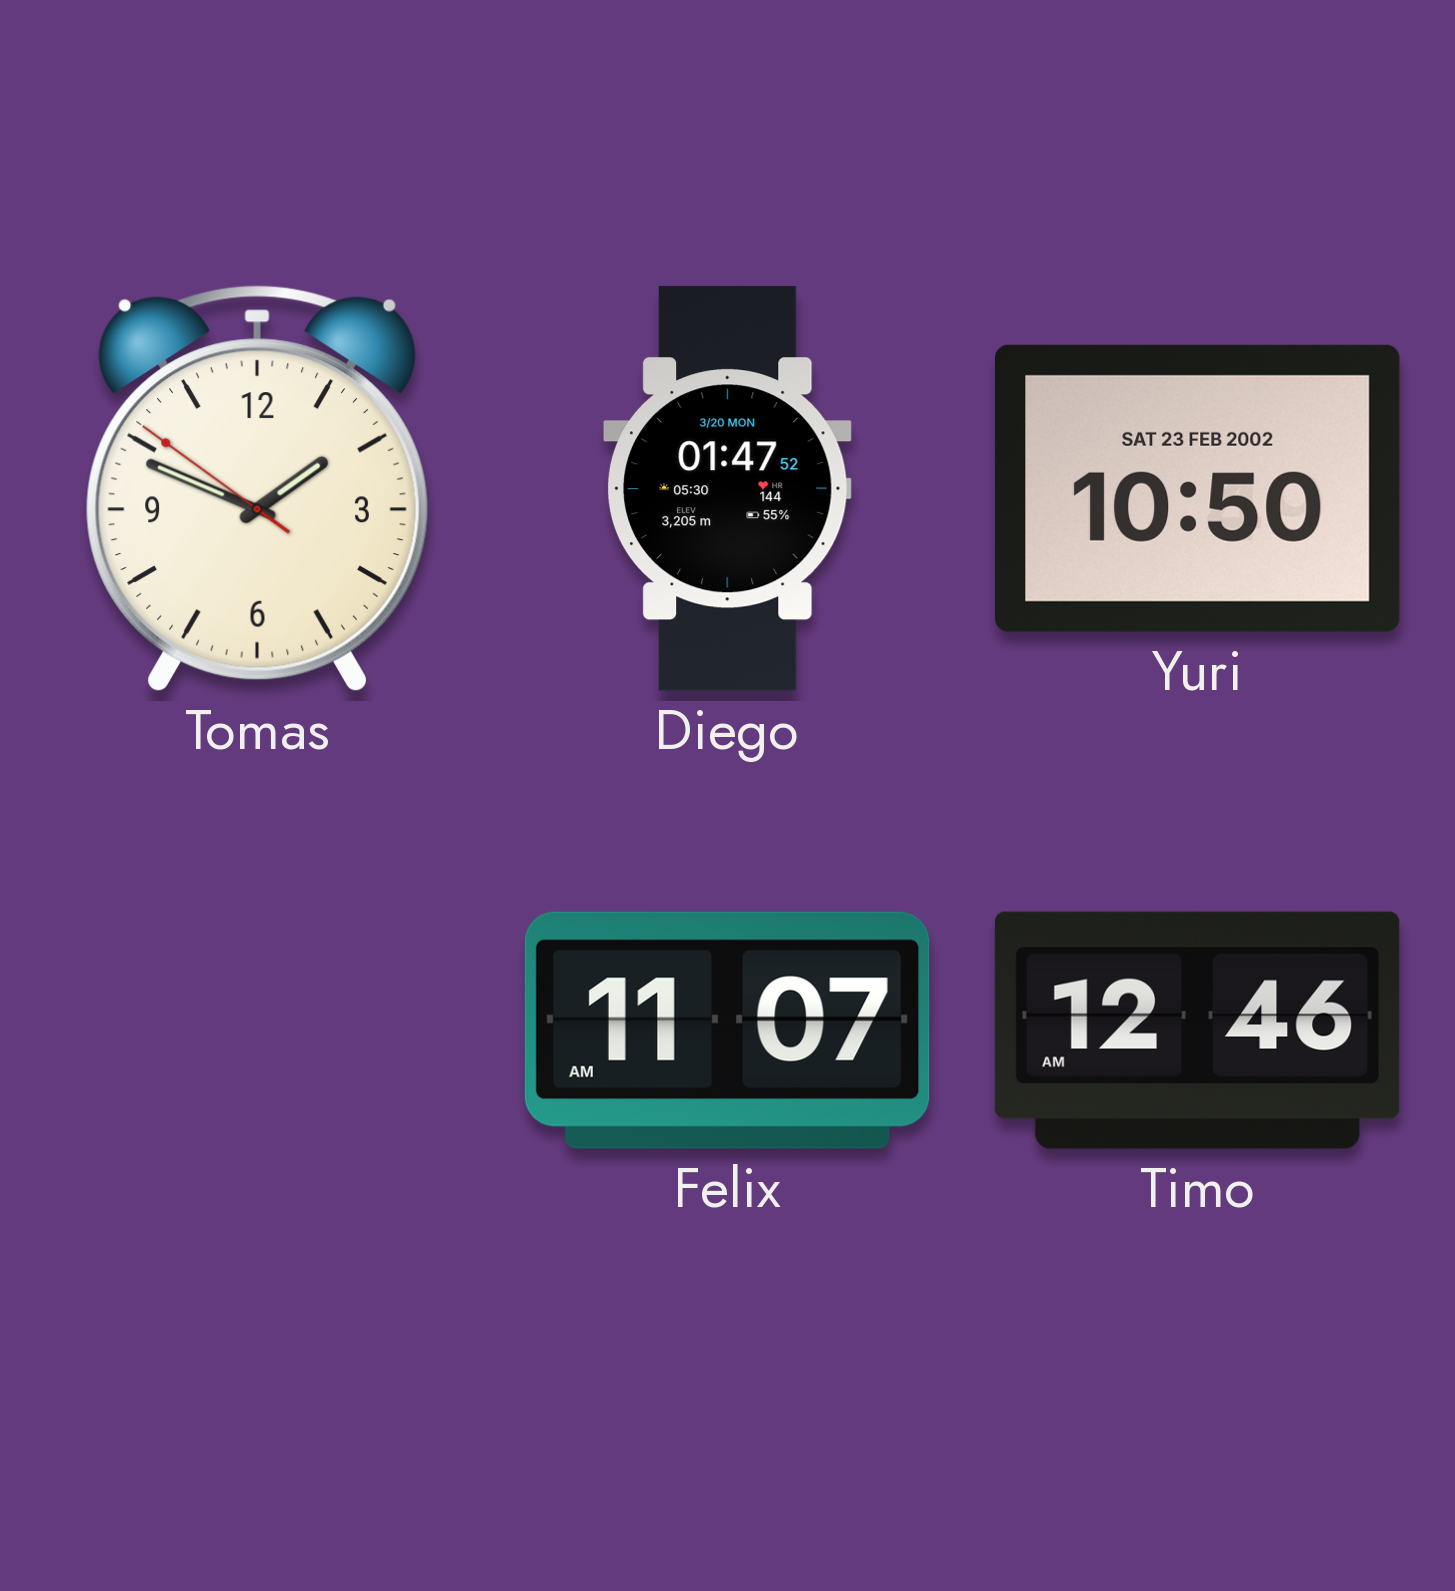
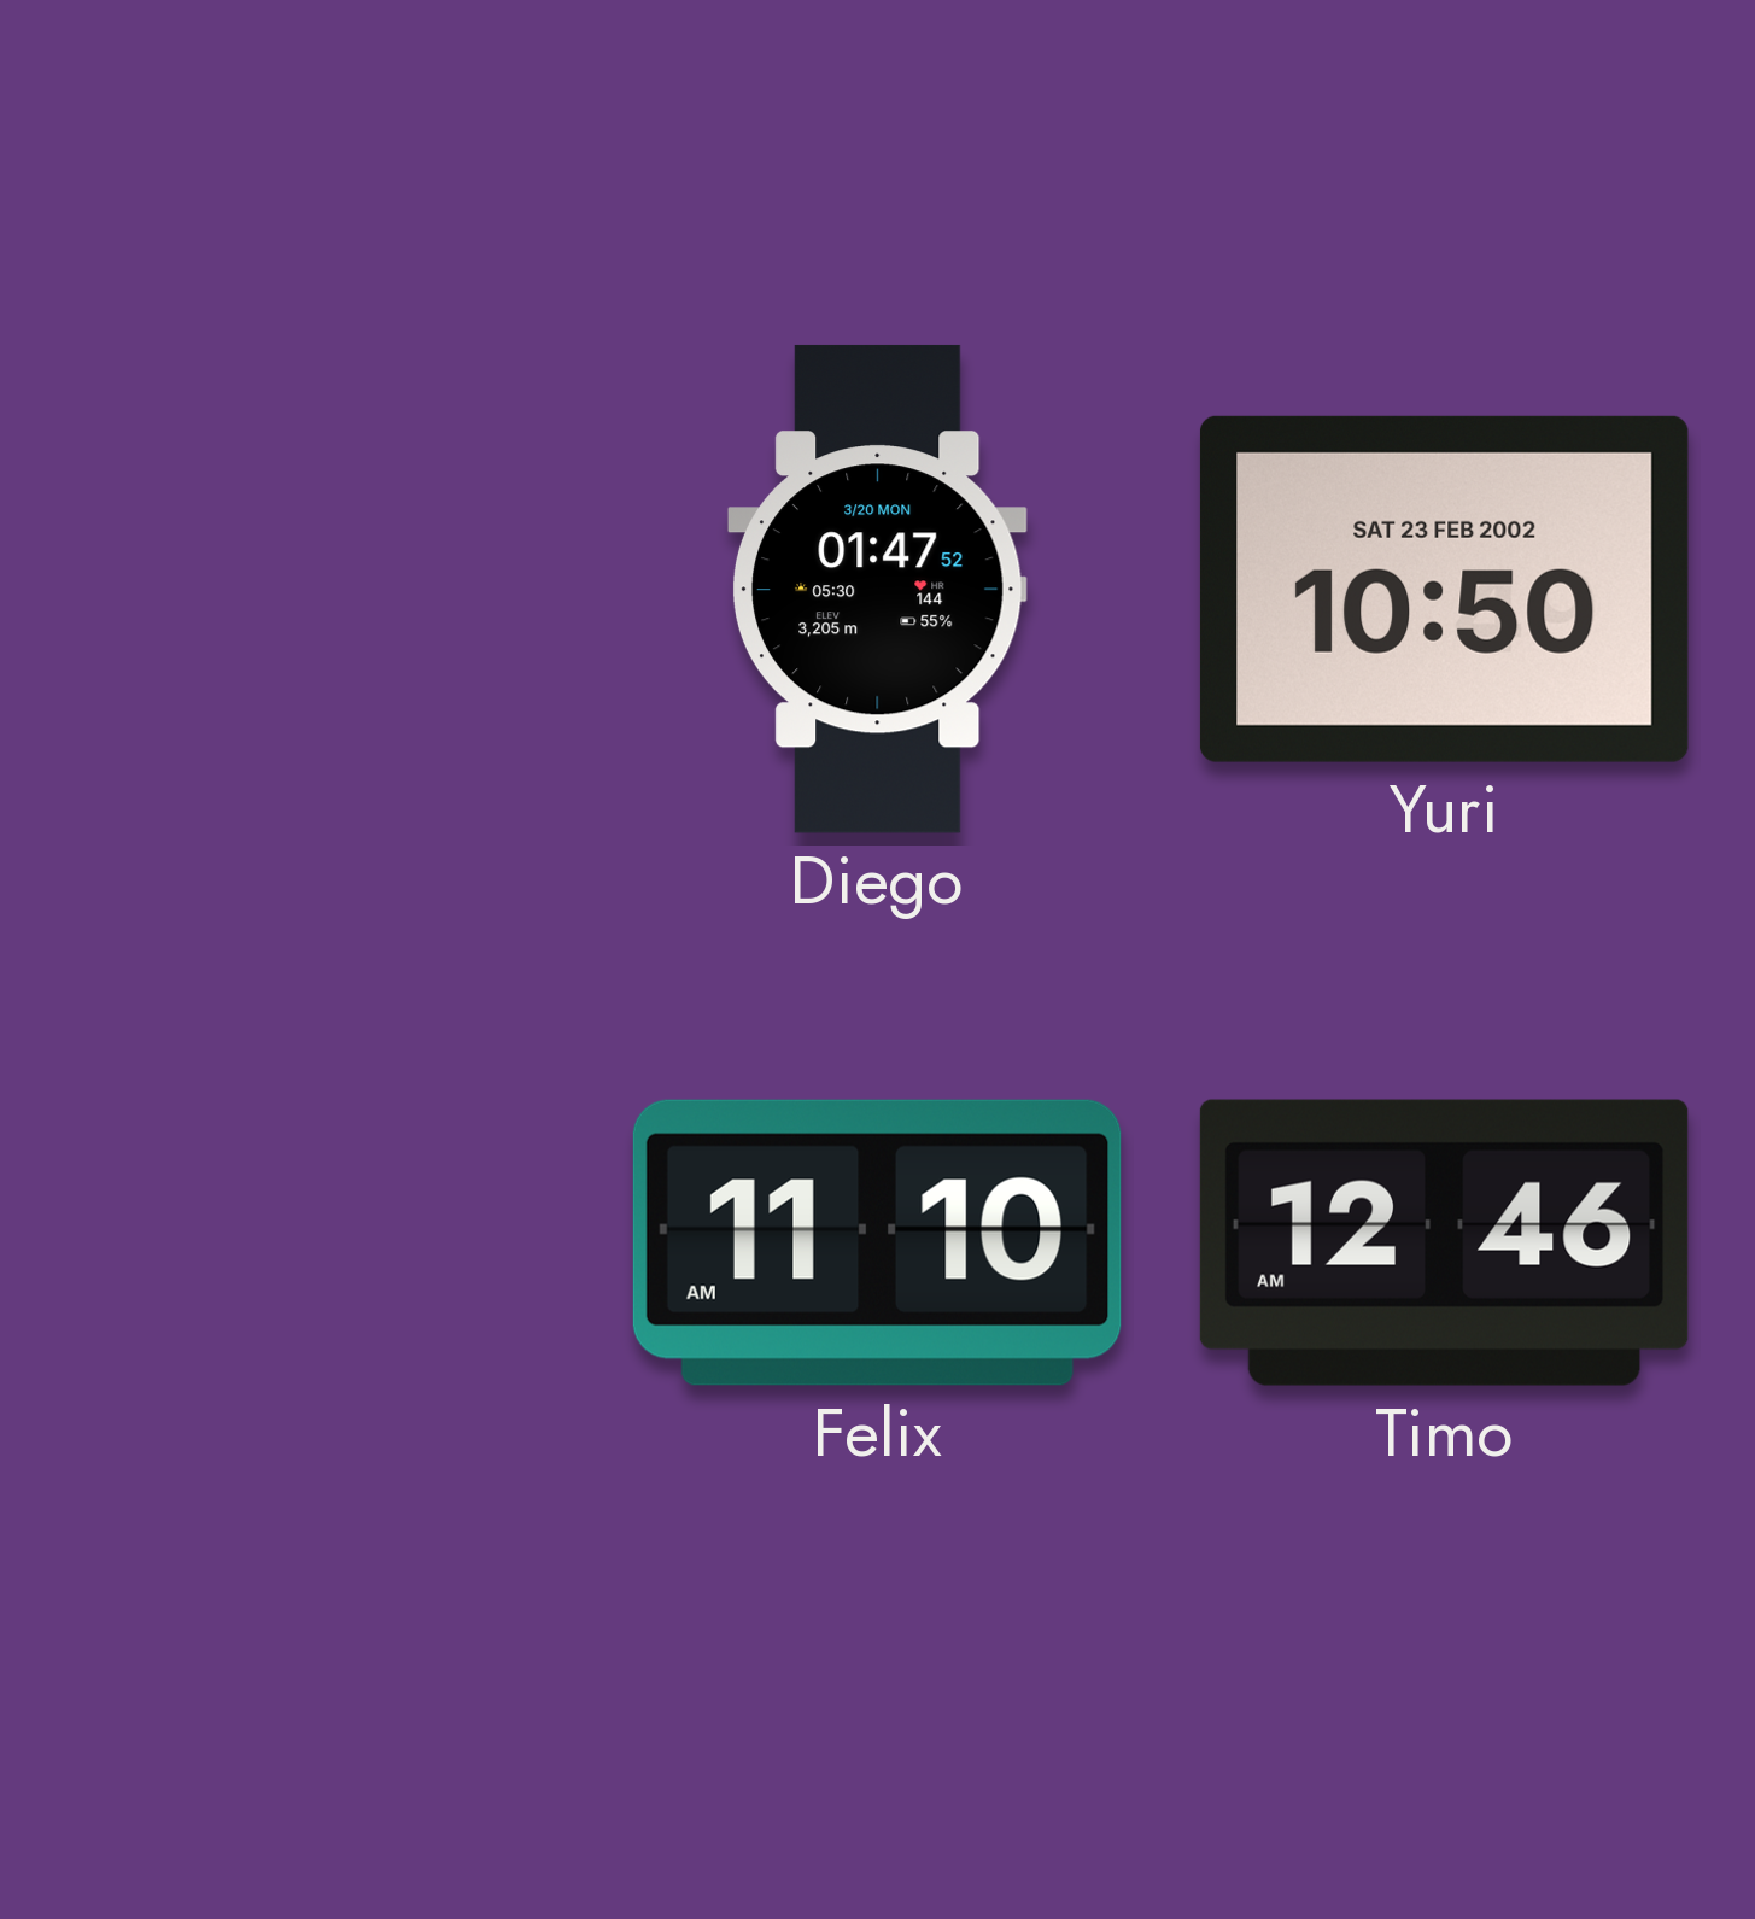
Tomas: 1:48 -> none (257, 489)
Felix: 11:07 -> 11:10 (877, 1242)
